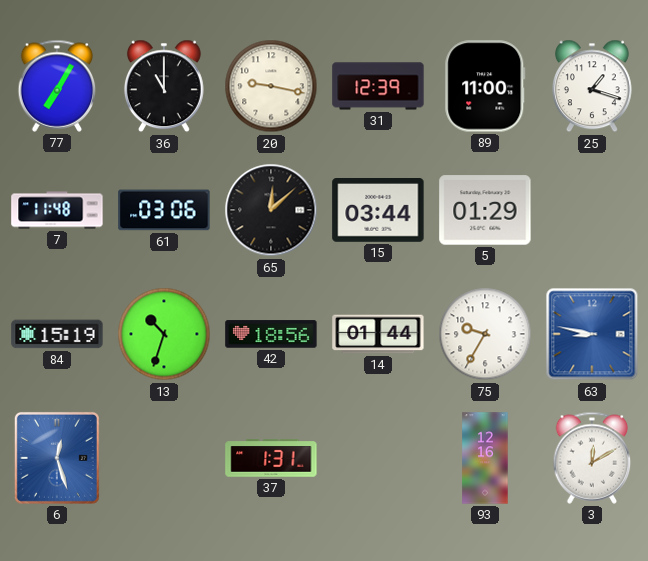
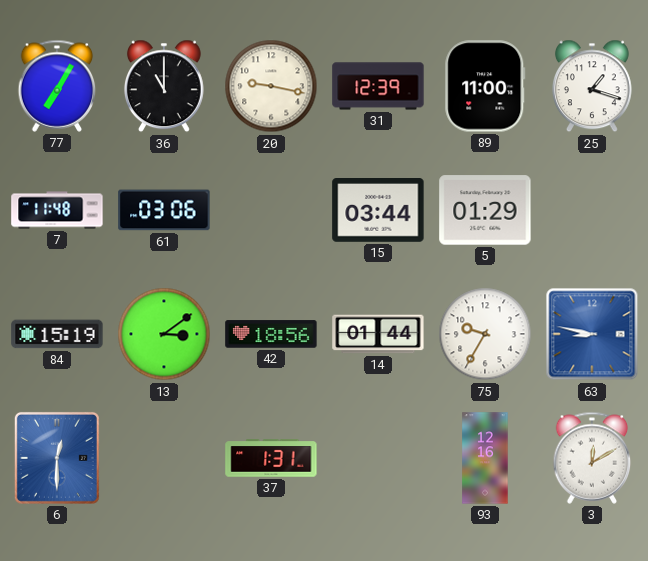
65: 12:08 -> none (271, 210)
13: 10:33 -> 3:09 (164, 334)
6: 12:27 -> 12:30 (57, 458)
